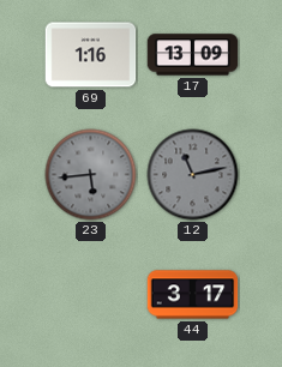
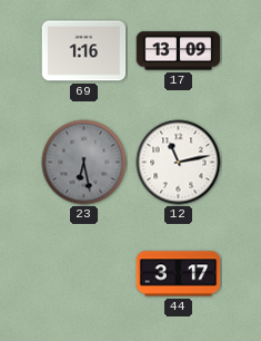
23: 5:44 -> 6:28 (84, 163)
12 dial: grey -> white (179, 163)
